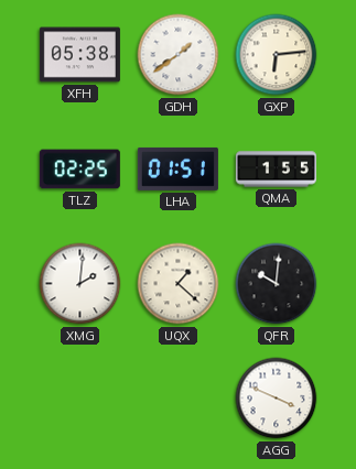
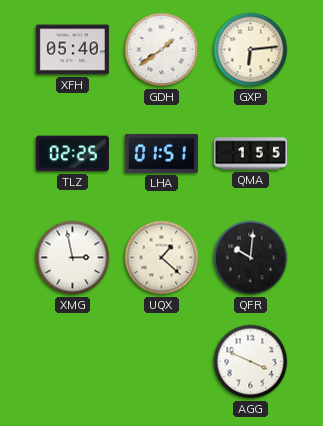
XFH: 05:38 -> 05:40 (72, 50)
XMG: 2:01 -> 2:58 (73, 258)
